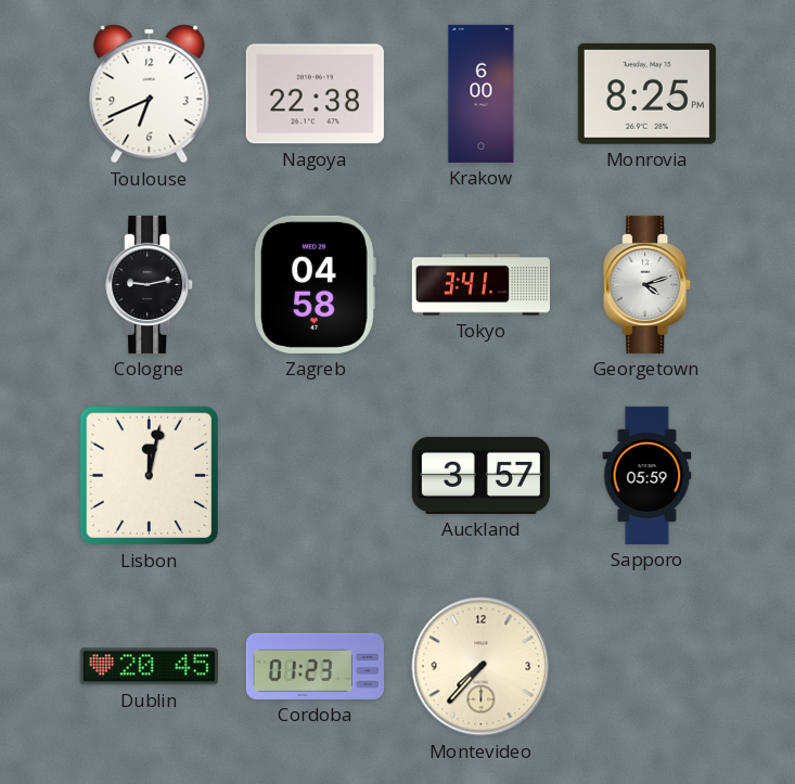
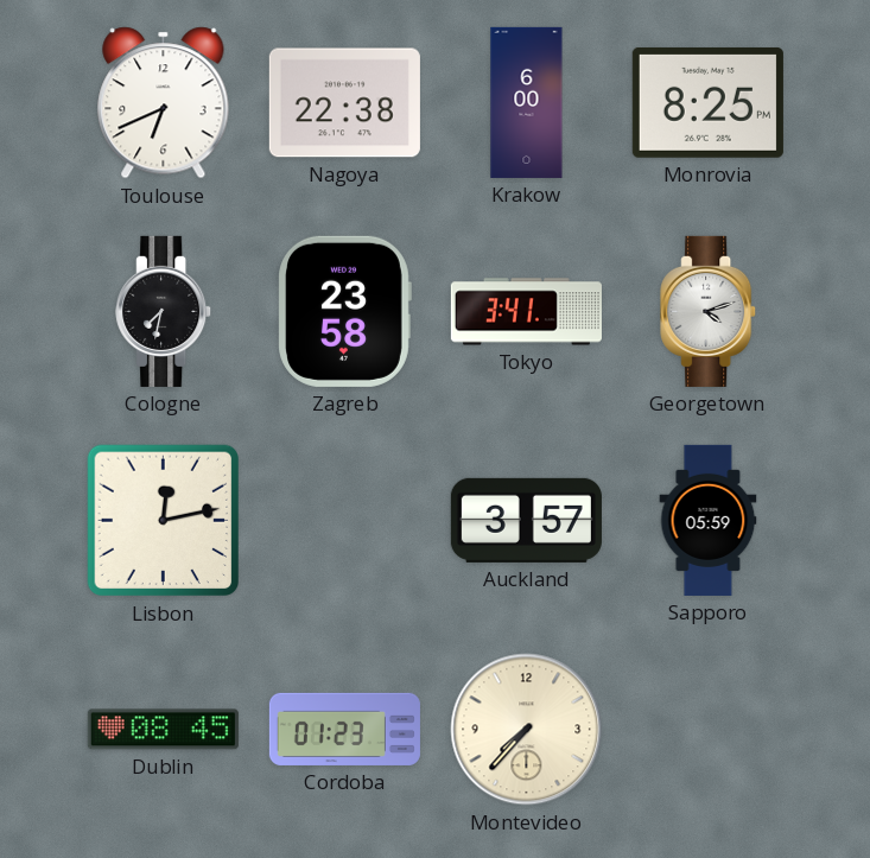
Cologne: 9:13 -> 7:32 (164, 311)
Zagreb: 04:58 -> 23:58 (344, 311)
Lisbon: 12:02 -> 12:13 (164, 521)
Dublin: 20:45 -> 08:45 (163, 730)
